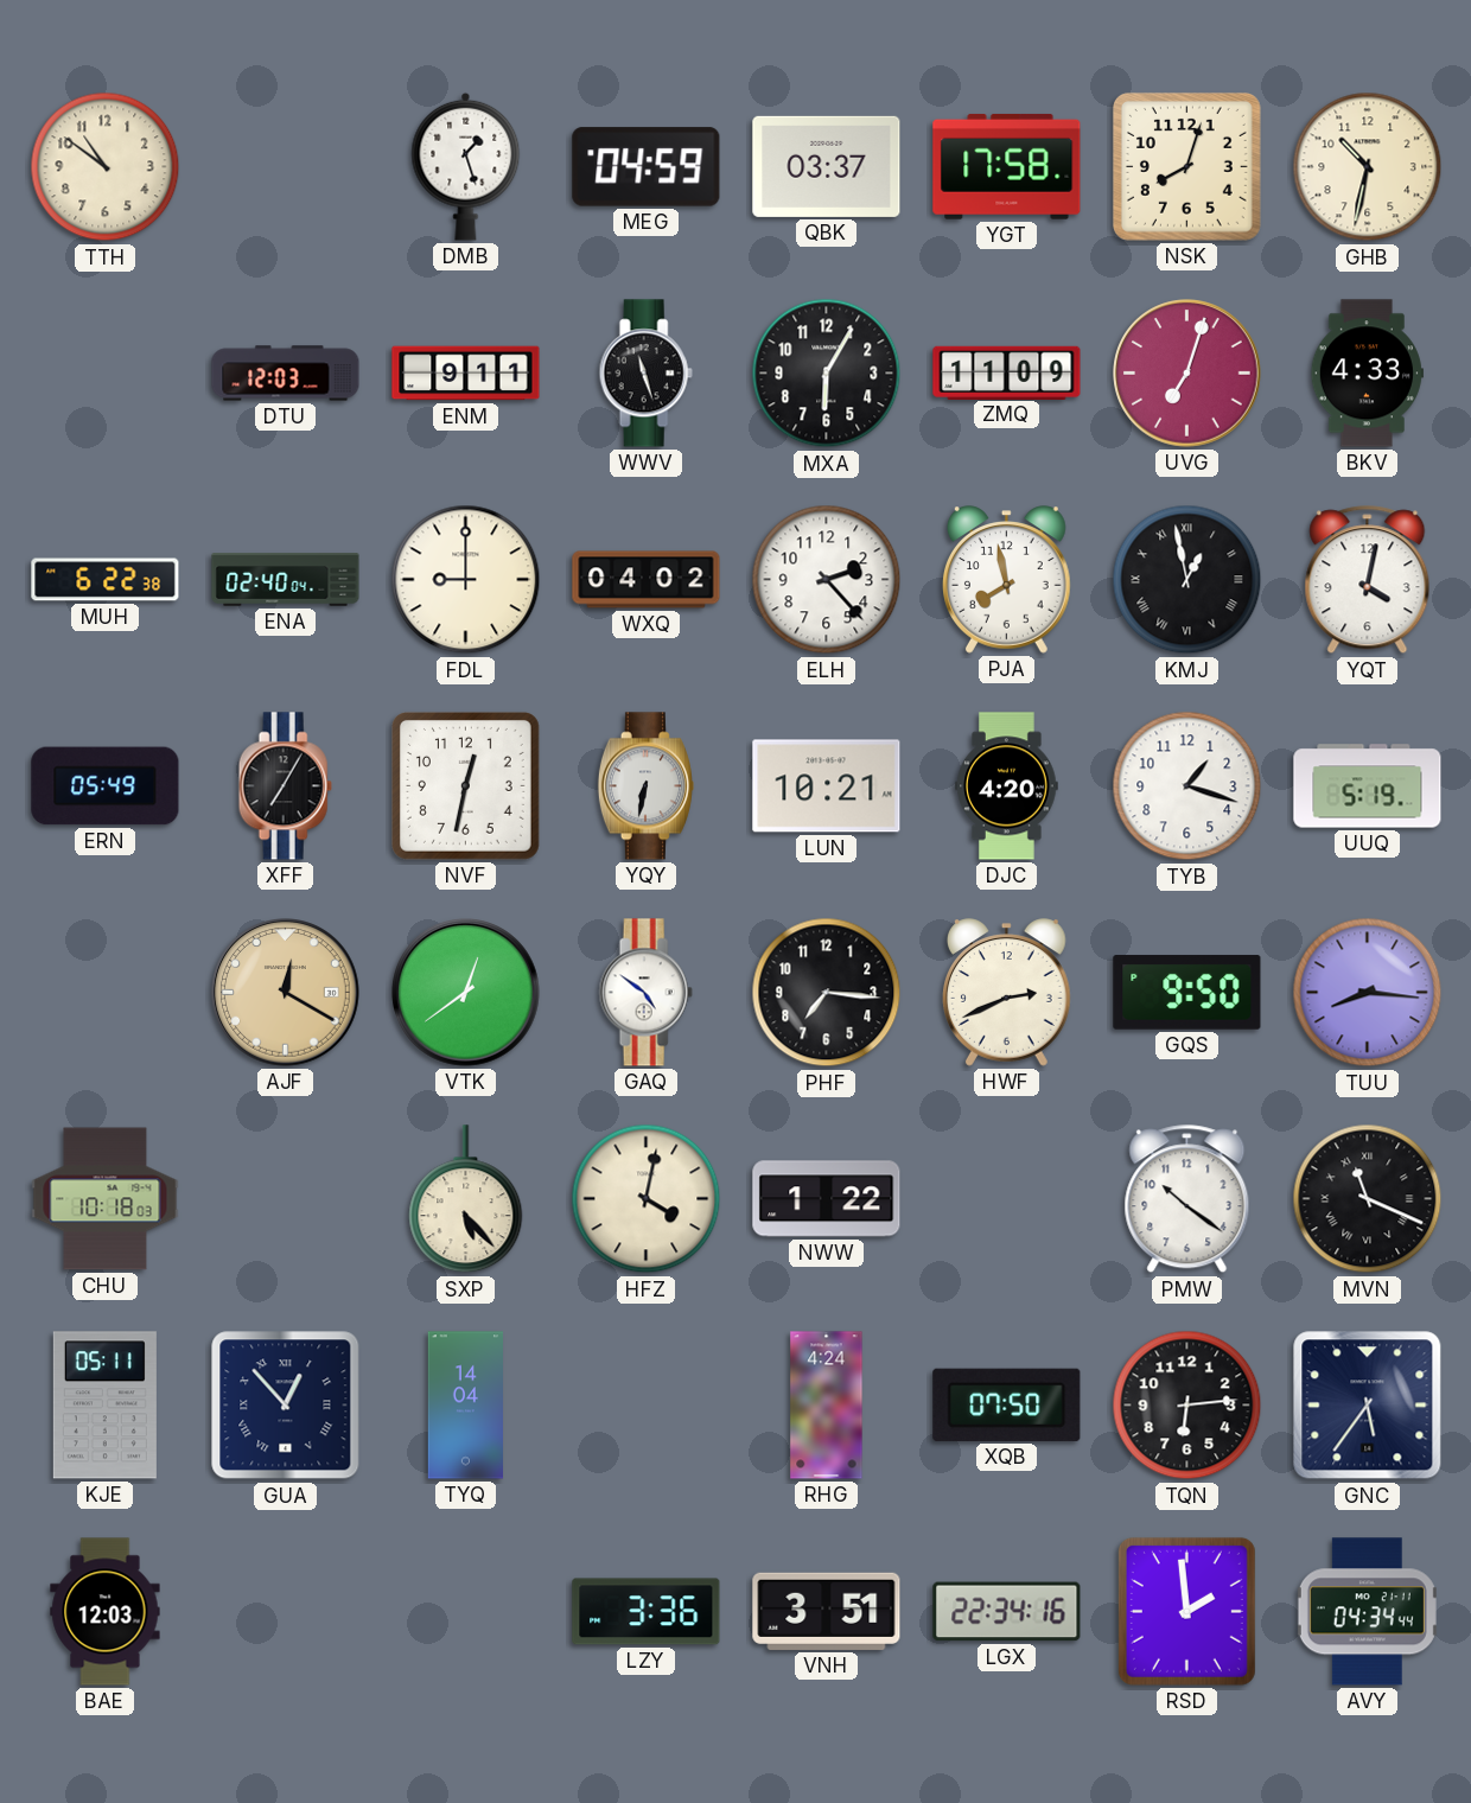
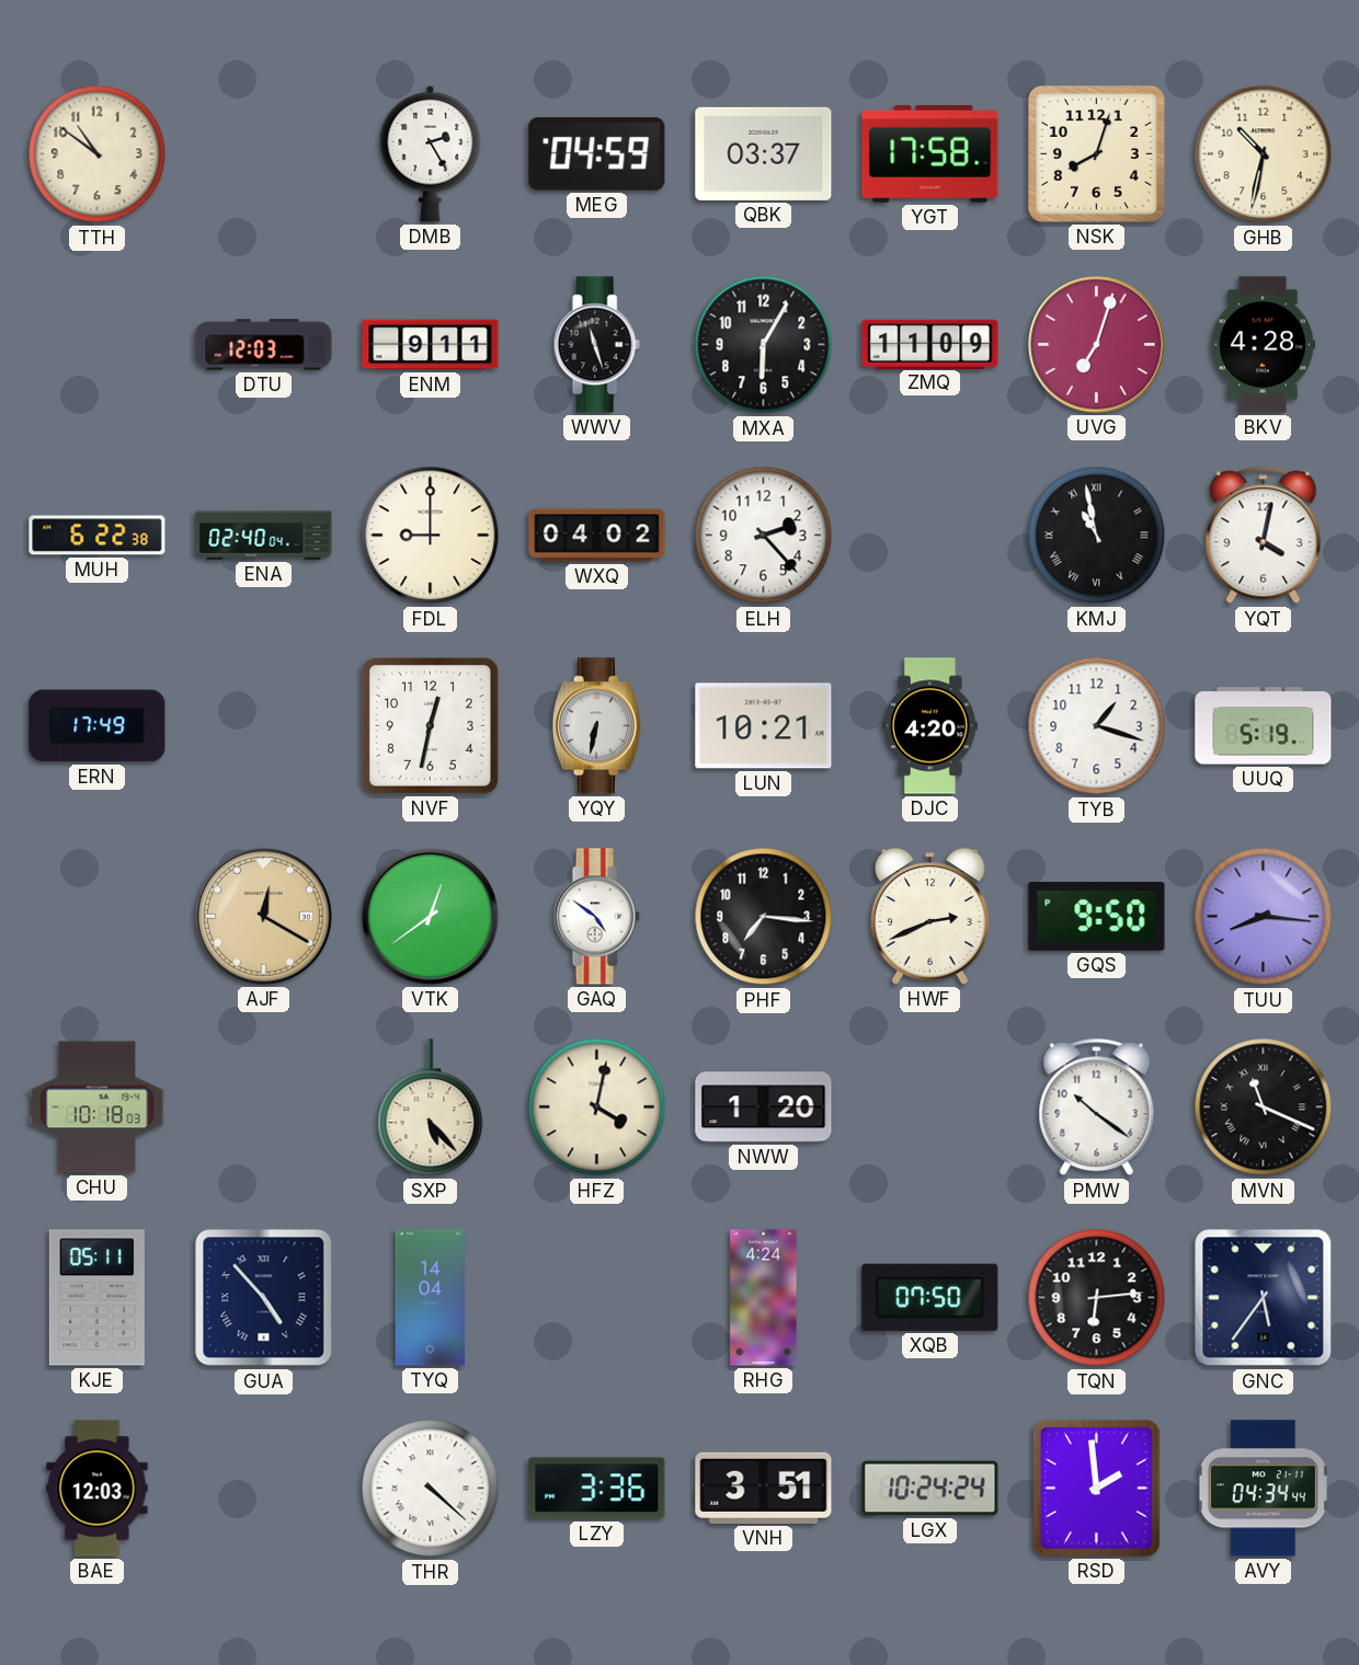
DMB: 1:27 -> 2:25 (431, 153)
BKV: 4:33 -> 4:28 (1263, 345)
PJA: 7:58 -> none (1007, 580)
KMJ: 12:58 -> 10:58 (1097, 536)
ERN: 05:49 -> 17:49 (98, 726)
XFF: 7:05 -> none (285, 786)
NWW: 1:22 -> 1:20 (764, 1107)
GUA: 12:53 -> 4:53 (264, 1298)
THR: none -> 4:22 (431, 1489)
LGX: 22:34 -> 10:24 (930, 1489)
